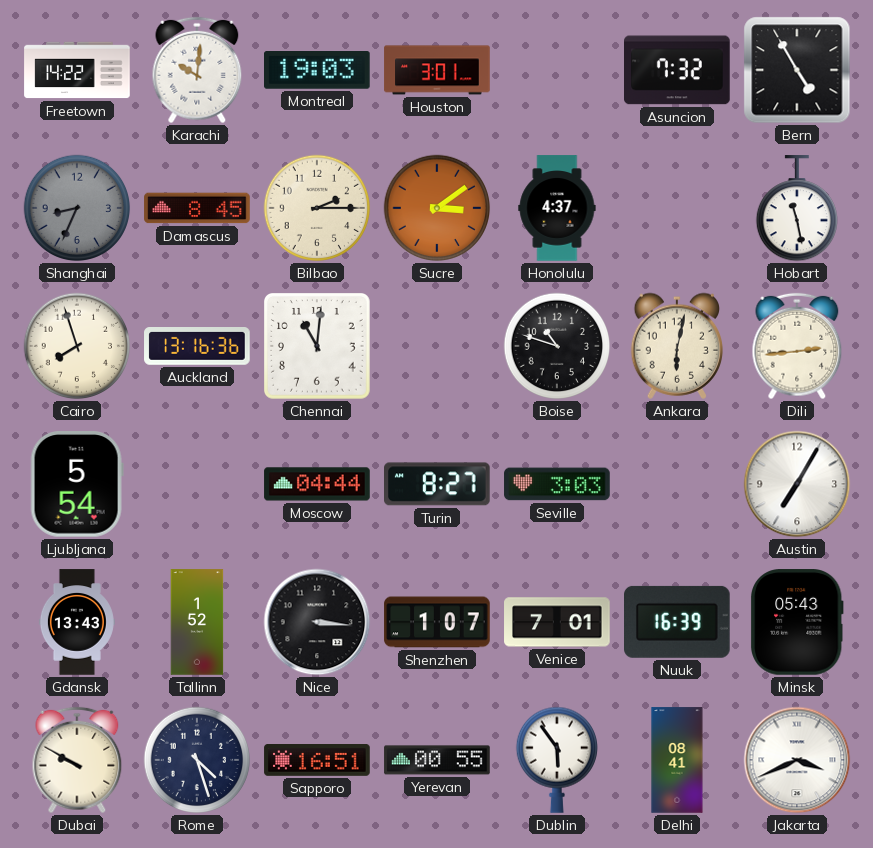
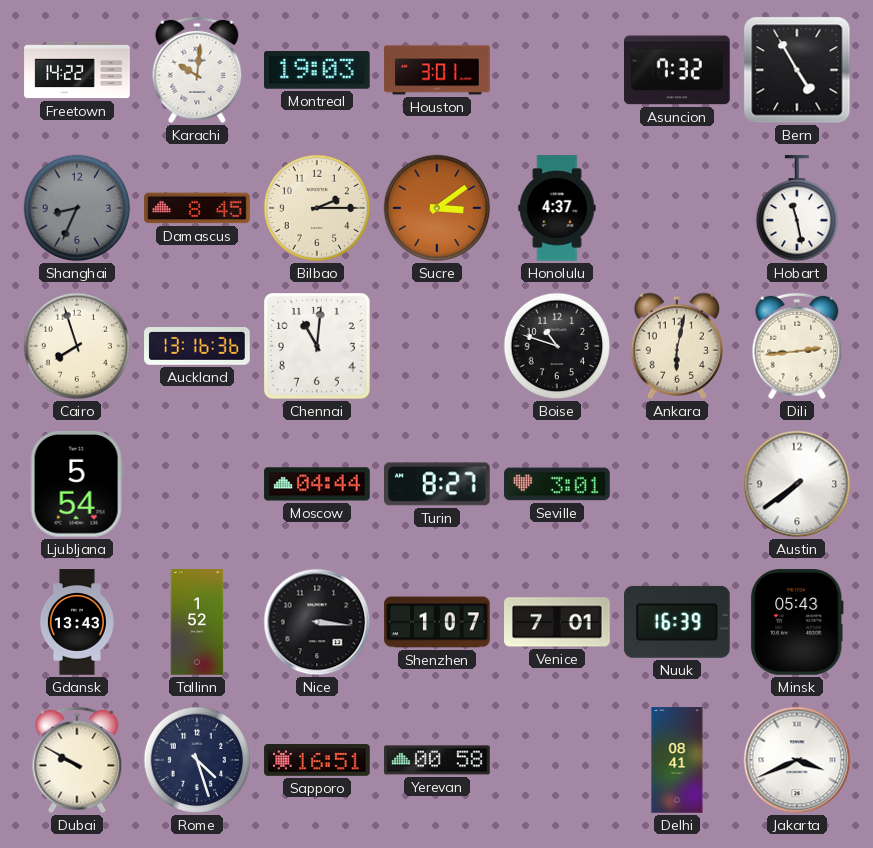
Seville: 3:03 -> 3:01 (557, 484)
Austin: 7:05 -> 7:39 (797, 484)
Yerevan: 00:55 -> 00:58 (437, 760)
Dublin: 5:54 -> none (556, 760)
